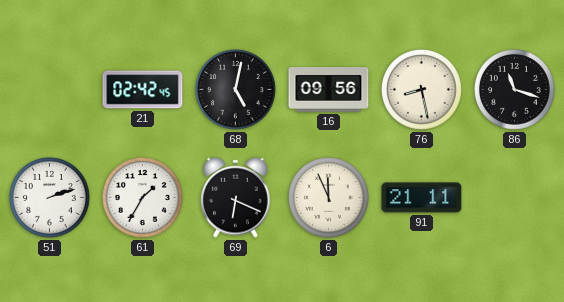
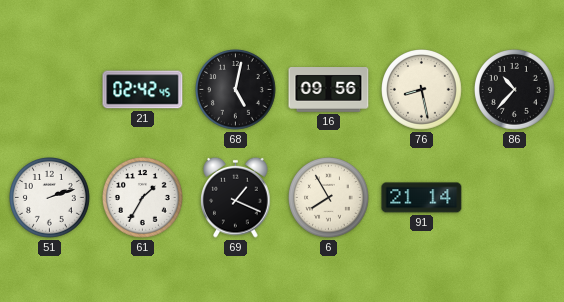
86: 11:18 -> 10:37 (515, 90)
69: 6:19 -> 1:19 (236, 197)
6: 11:56 -> 7:55 (329, 198)
91: 21:11 -> 21:14 (422, 198)
